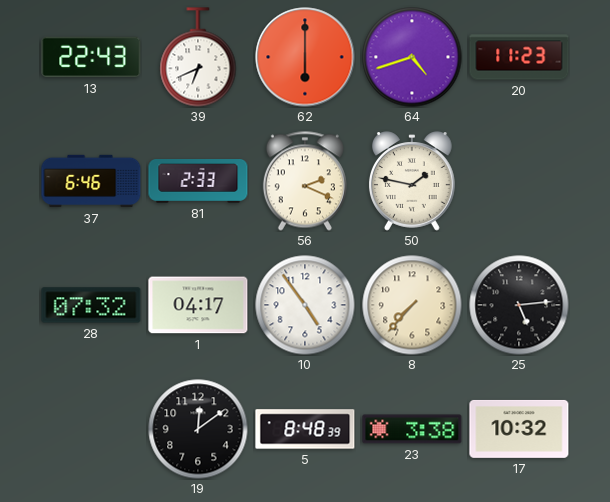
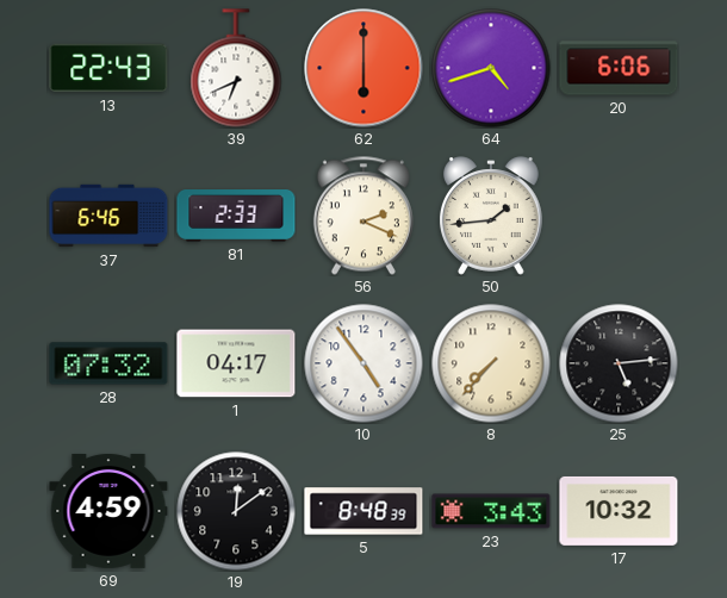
20: 11:23 -> 6:06 (619, 68)
50: 1:47 -> 1:44 (491, 216)
69: none -> 4:59 (108, 511)
23: 3:38 -> 3:43 (491, 511)
